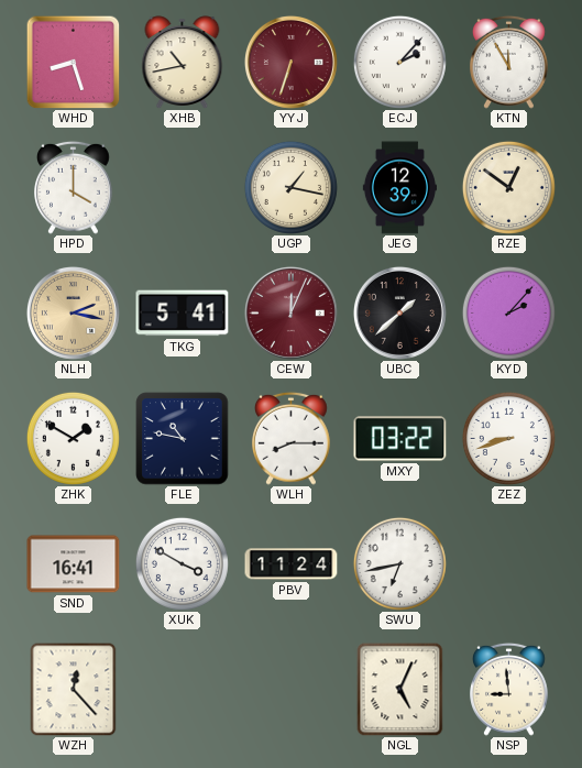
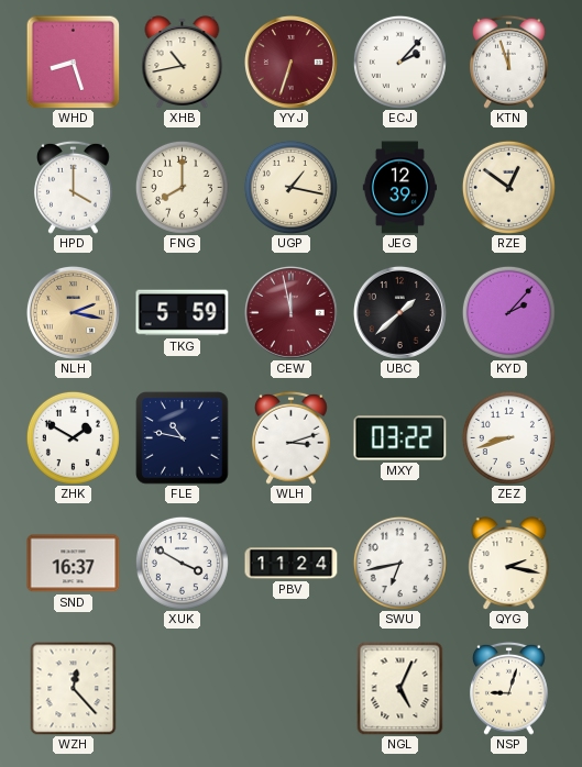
KTN: 11:55 -> 11:57 (509, 62)
FNG: none -> 8:00 (182, 187)
TKG: 5:41 -> 5:59 (183, 313)
CEW: 12:04 -> 11:58 (290, 312)
WLH: 8:15 -> 3:12 (292, 437)
SND: 16:41 -> 16:37 (74, 564)
QYG: none -> 2:17 (509, 564)
NSP: 8:59 -> 9:03 (509, 688)
